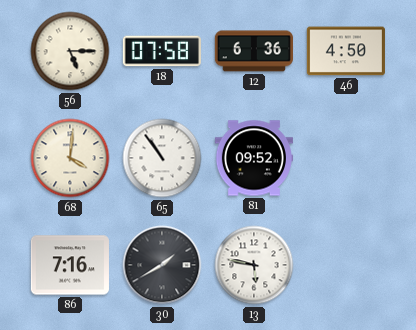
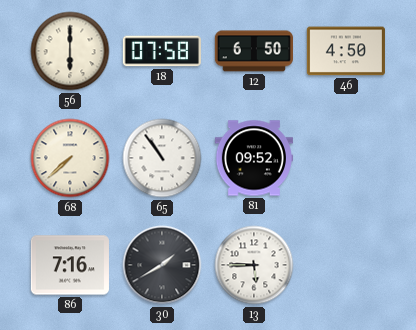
56: 5:15 -> 6:00 (70, 51)
12: 6:36 -> 6:50 (254, 51)
68: 4:01 -> 7:38 (70, 158)
13: 5:47 -> 5:45 (254, 265)
